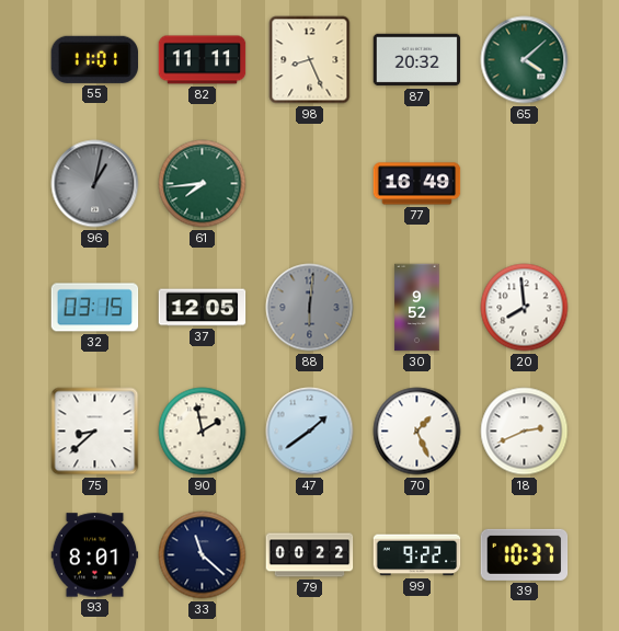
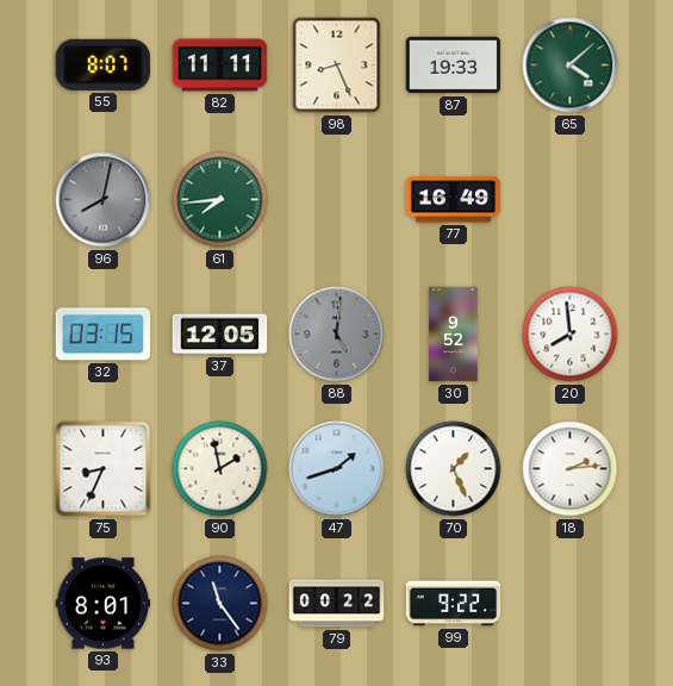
55: 11:01 -> 8:07 (102, 64)
87: 20:32 -> 19:33 (454, 66)
96: 1:02 -> 8:02 (104, 200)
88: 6:01 -> 5:01 (337, 335)
75: 8:38 -> 8:34 (104, 469)
47: 1:39 -> 1:42 (337, 469)
18: 2:41 -> 2:14 (571, 469)
33: 11:22 -> 11:24 (220, 604)
39: 10:37 -> none (525, 554)
